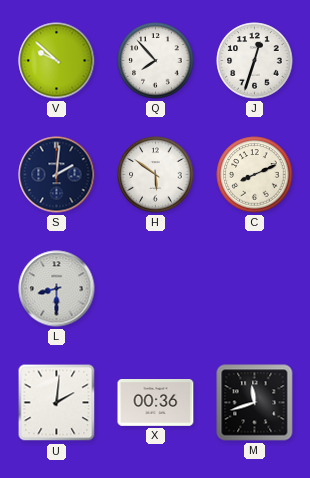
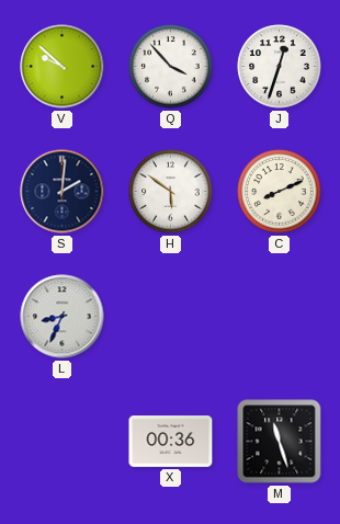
Q: 7:53 -> 3:53 (171, 67)
L: 8:30 -> 8:34 (63, 317)
U: 2:01 -> none (57, 403)
M: 11:42 -> 11:27 (280, 442)
